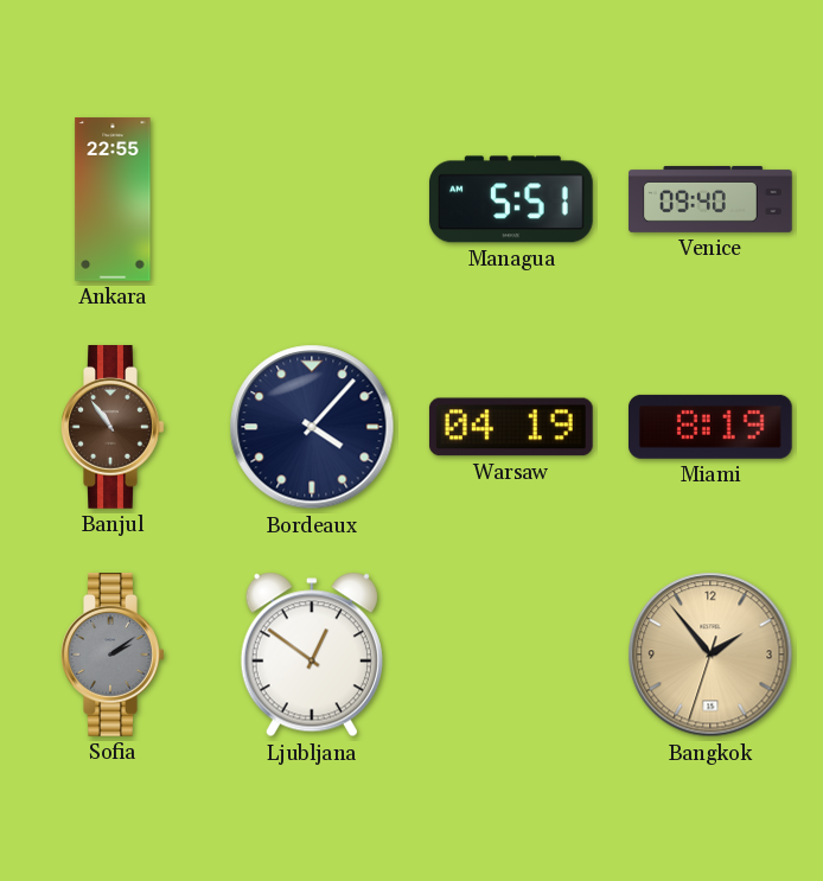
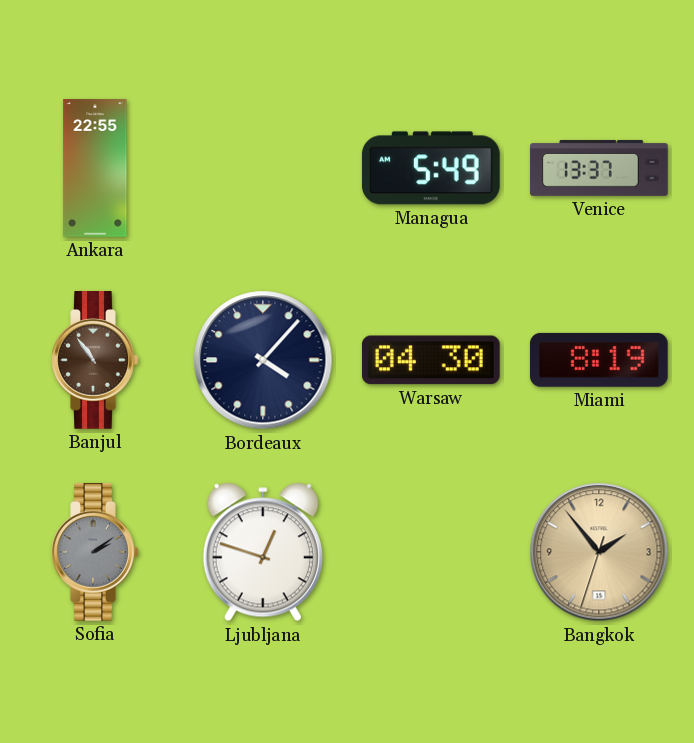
Managua: 5:51 -> 5:49 (431, 168)
Venice: 09:40 -> 13:37 (599, 168)
Warsaw: 04:19 -> 04:30 (431, 360)
Ljubljana: 12:51 -> 12:48 (263, 552)
